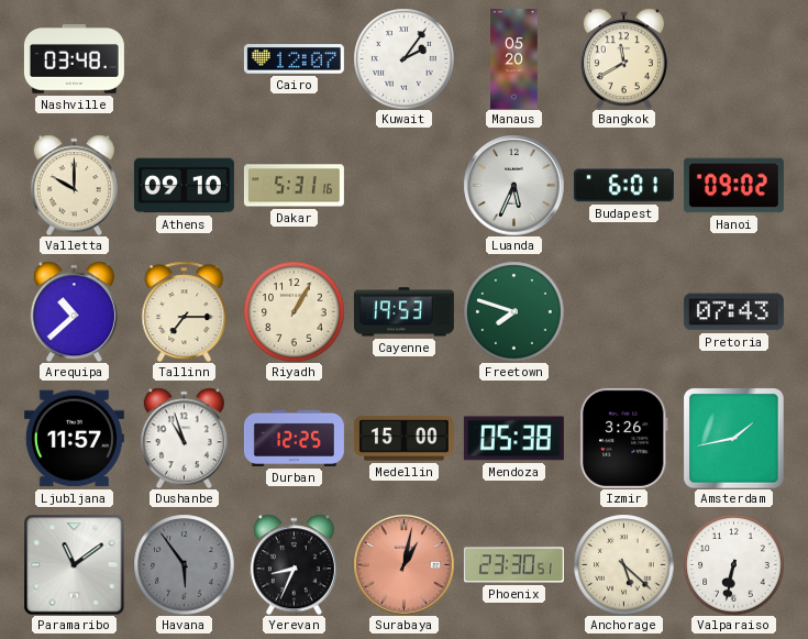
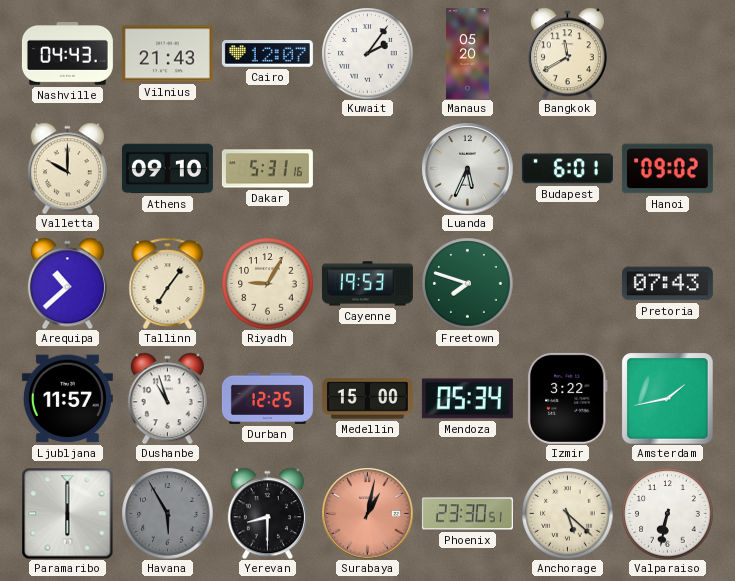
Nashville: 03:48 -> 04:43 (67, 54)
Vilnius: none -> 21:43 (167, 54)
Tallinn: 7:15 -> 7:06 (168, 283)
Riyadh: 1:05 -> 9:05 (267, 283)
Mendoza: 05:38 -> 05:34 (467, 399)
Izmir: 3:26 -> 3:22 (567, 398)
Paramaribo: 11:09 -> 6:00 (67, 513)
Havana: 5:54 -> 5:55 (167, 513)
Yerevan: 8:34 -> 8:30 (267, 513)
